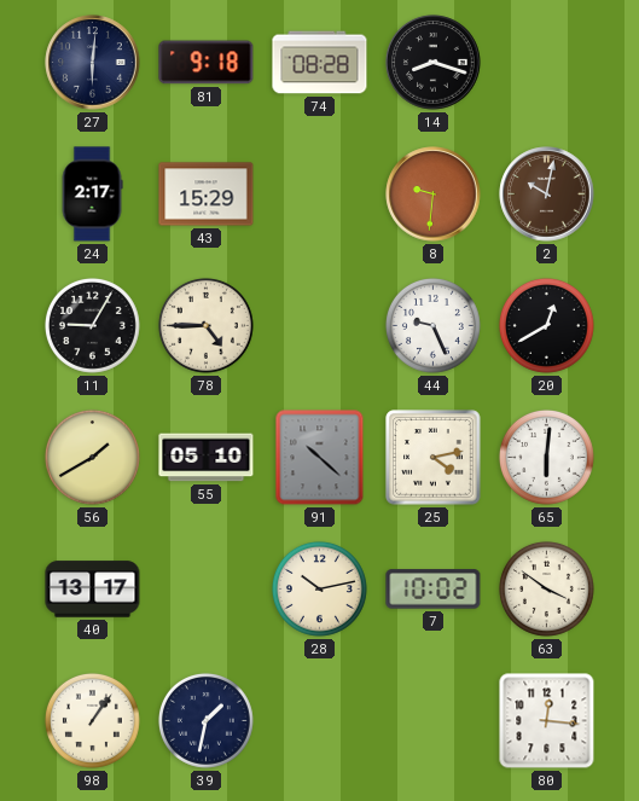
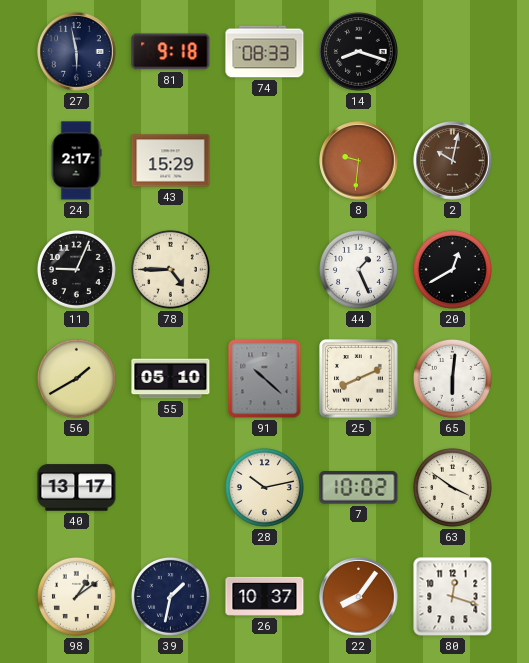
27: 6:01 -> 5:58 (77, 52)
74: 08:28 -> 08:33 (265, 52)
11: 9:05 -> 9:04 (76, 269)
44: 9:26 -> 1:26 (358, 269)
25: 4:13 -> 8:11 (359, 379)
98: 1:06 -> 1:09 (76, 596)
26: none -> 10:37 (265, 596)
22: none -> 8:06 (359, 597)
80: 12:16 -> 12:18 (453, 597)
